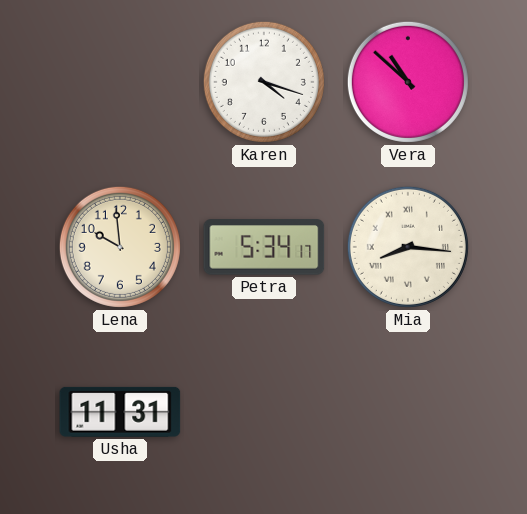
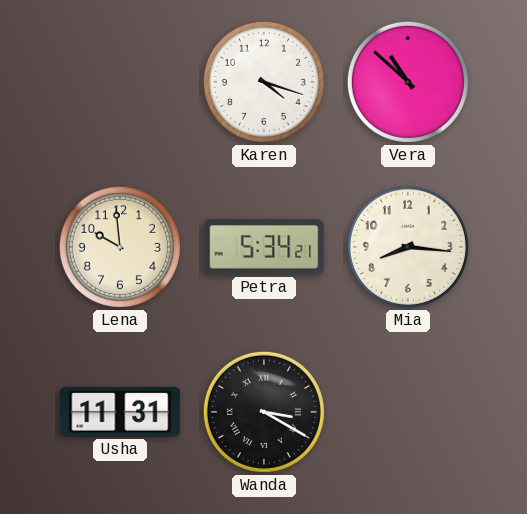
Petra: 5:34:17 -> 5:34:21 (264, 247)
Mia numerals: Roman -> Arabic (408, 247)
Wanda: none -> 3:20 (264, 412)
